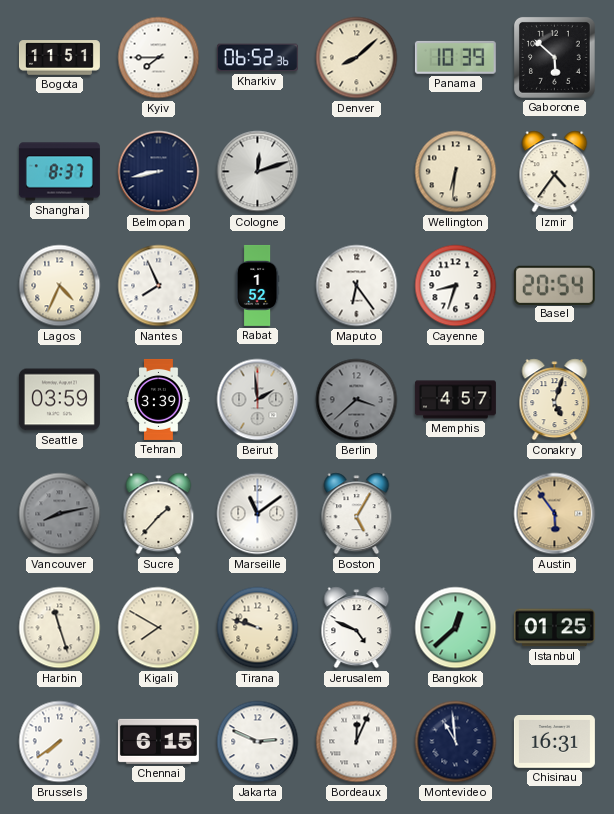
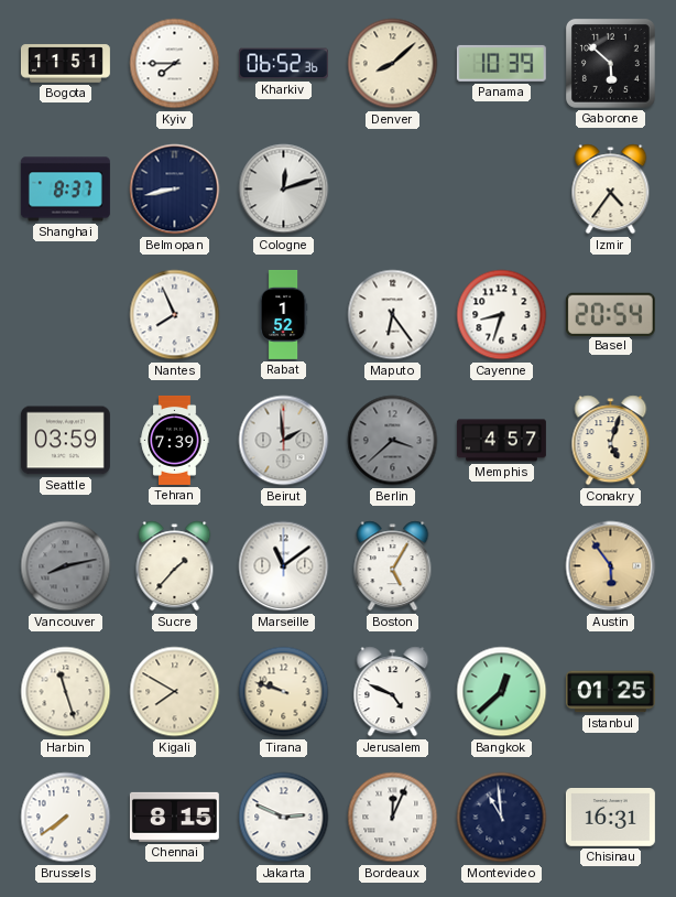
Wellington: 6:31 -> none (456, 172)
Lagos: 4:34 -> none (60, 286)
Tehran: 3:39 -> 7:39 (175, 440)
Chennai: 6:15 -> 8:15 (174, 817)
